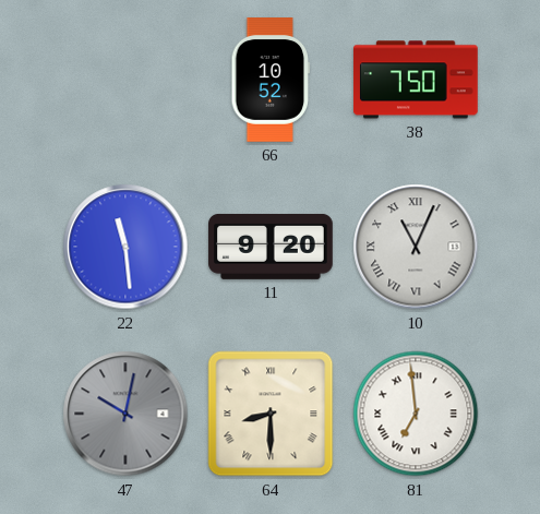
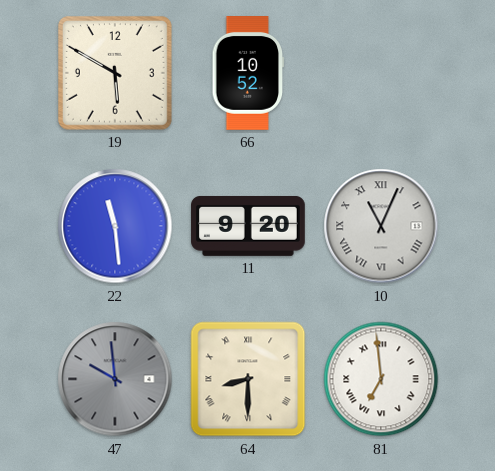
19: none -> 5:50 (115, 73)
38: 7:50 -> none (416, 80)
47: 10:02 -> 9:59 (115, 379)
